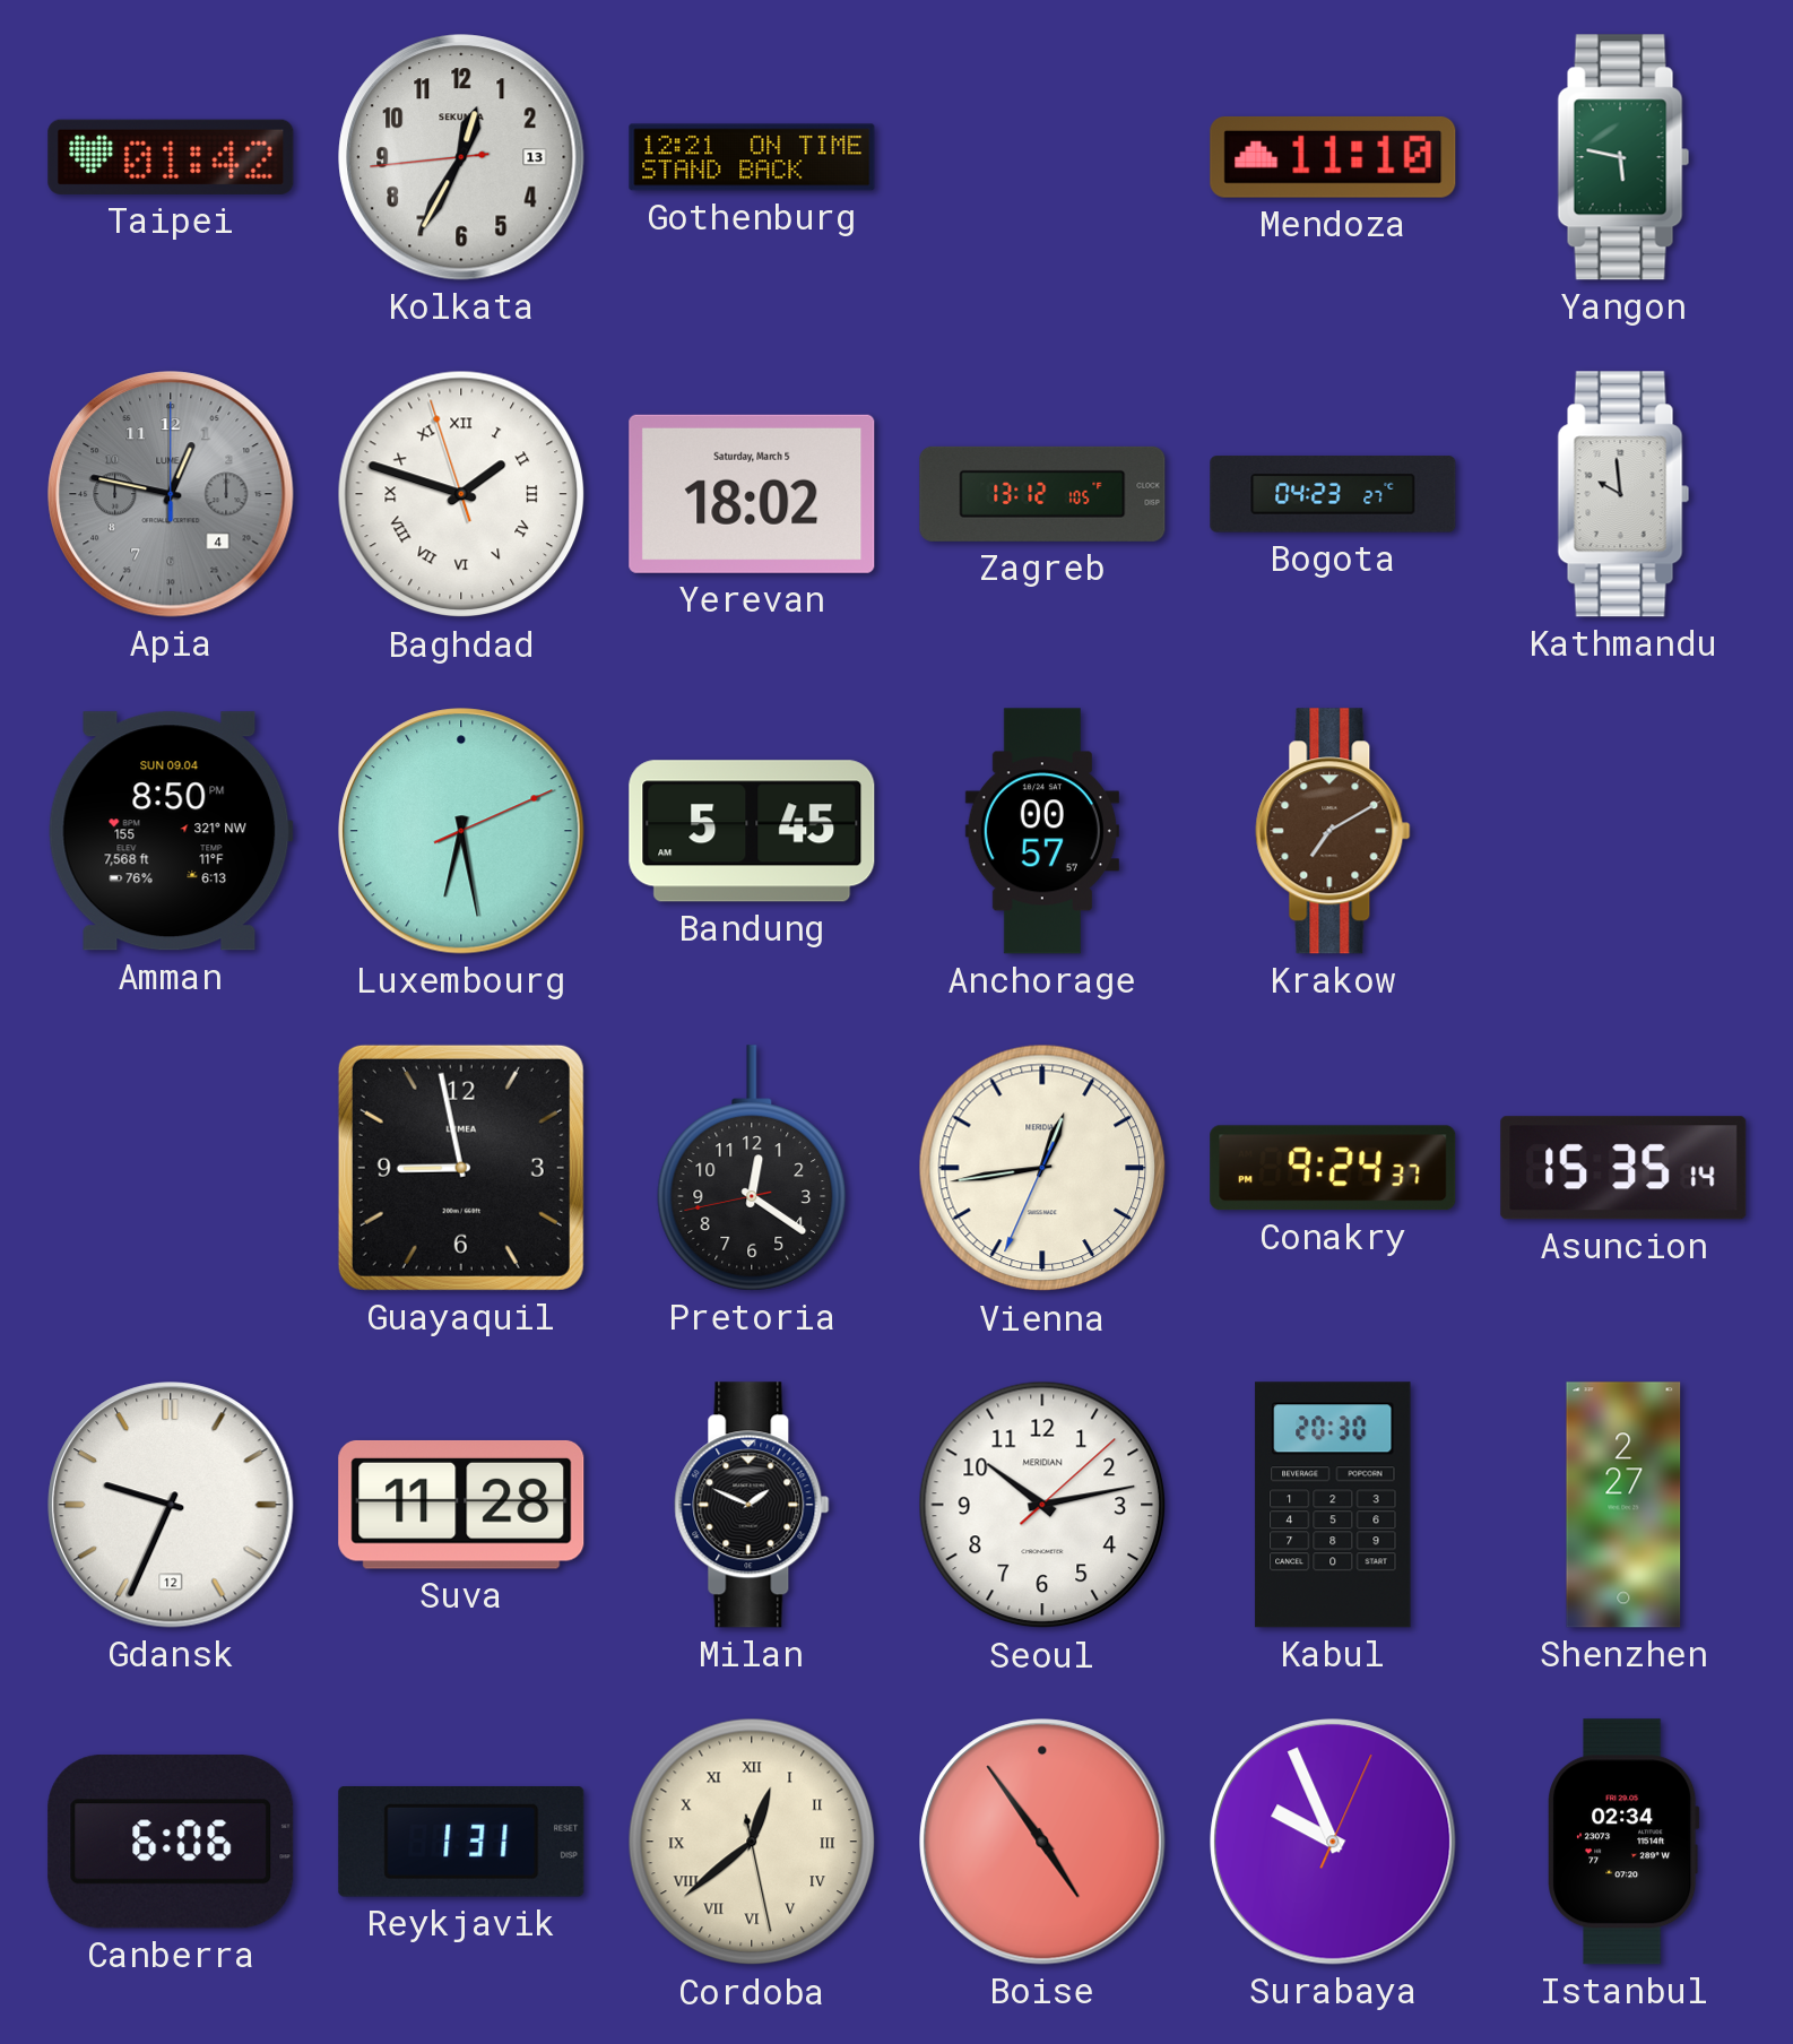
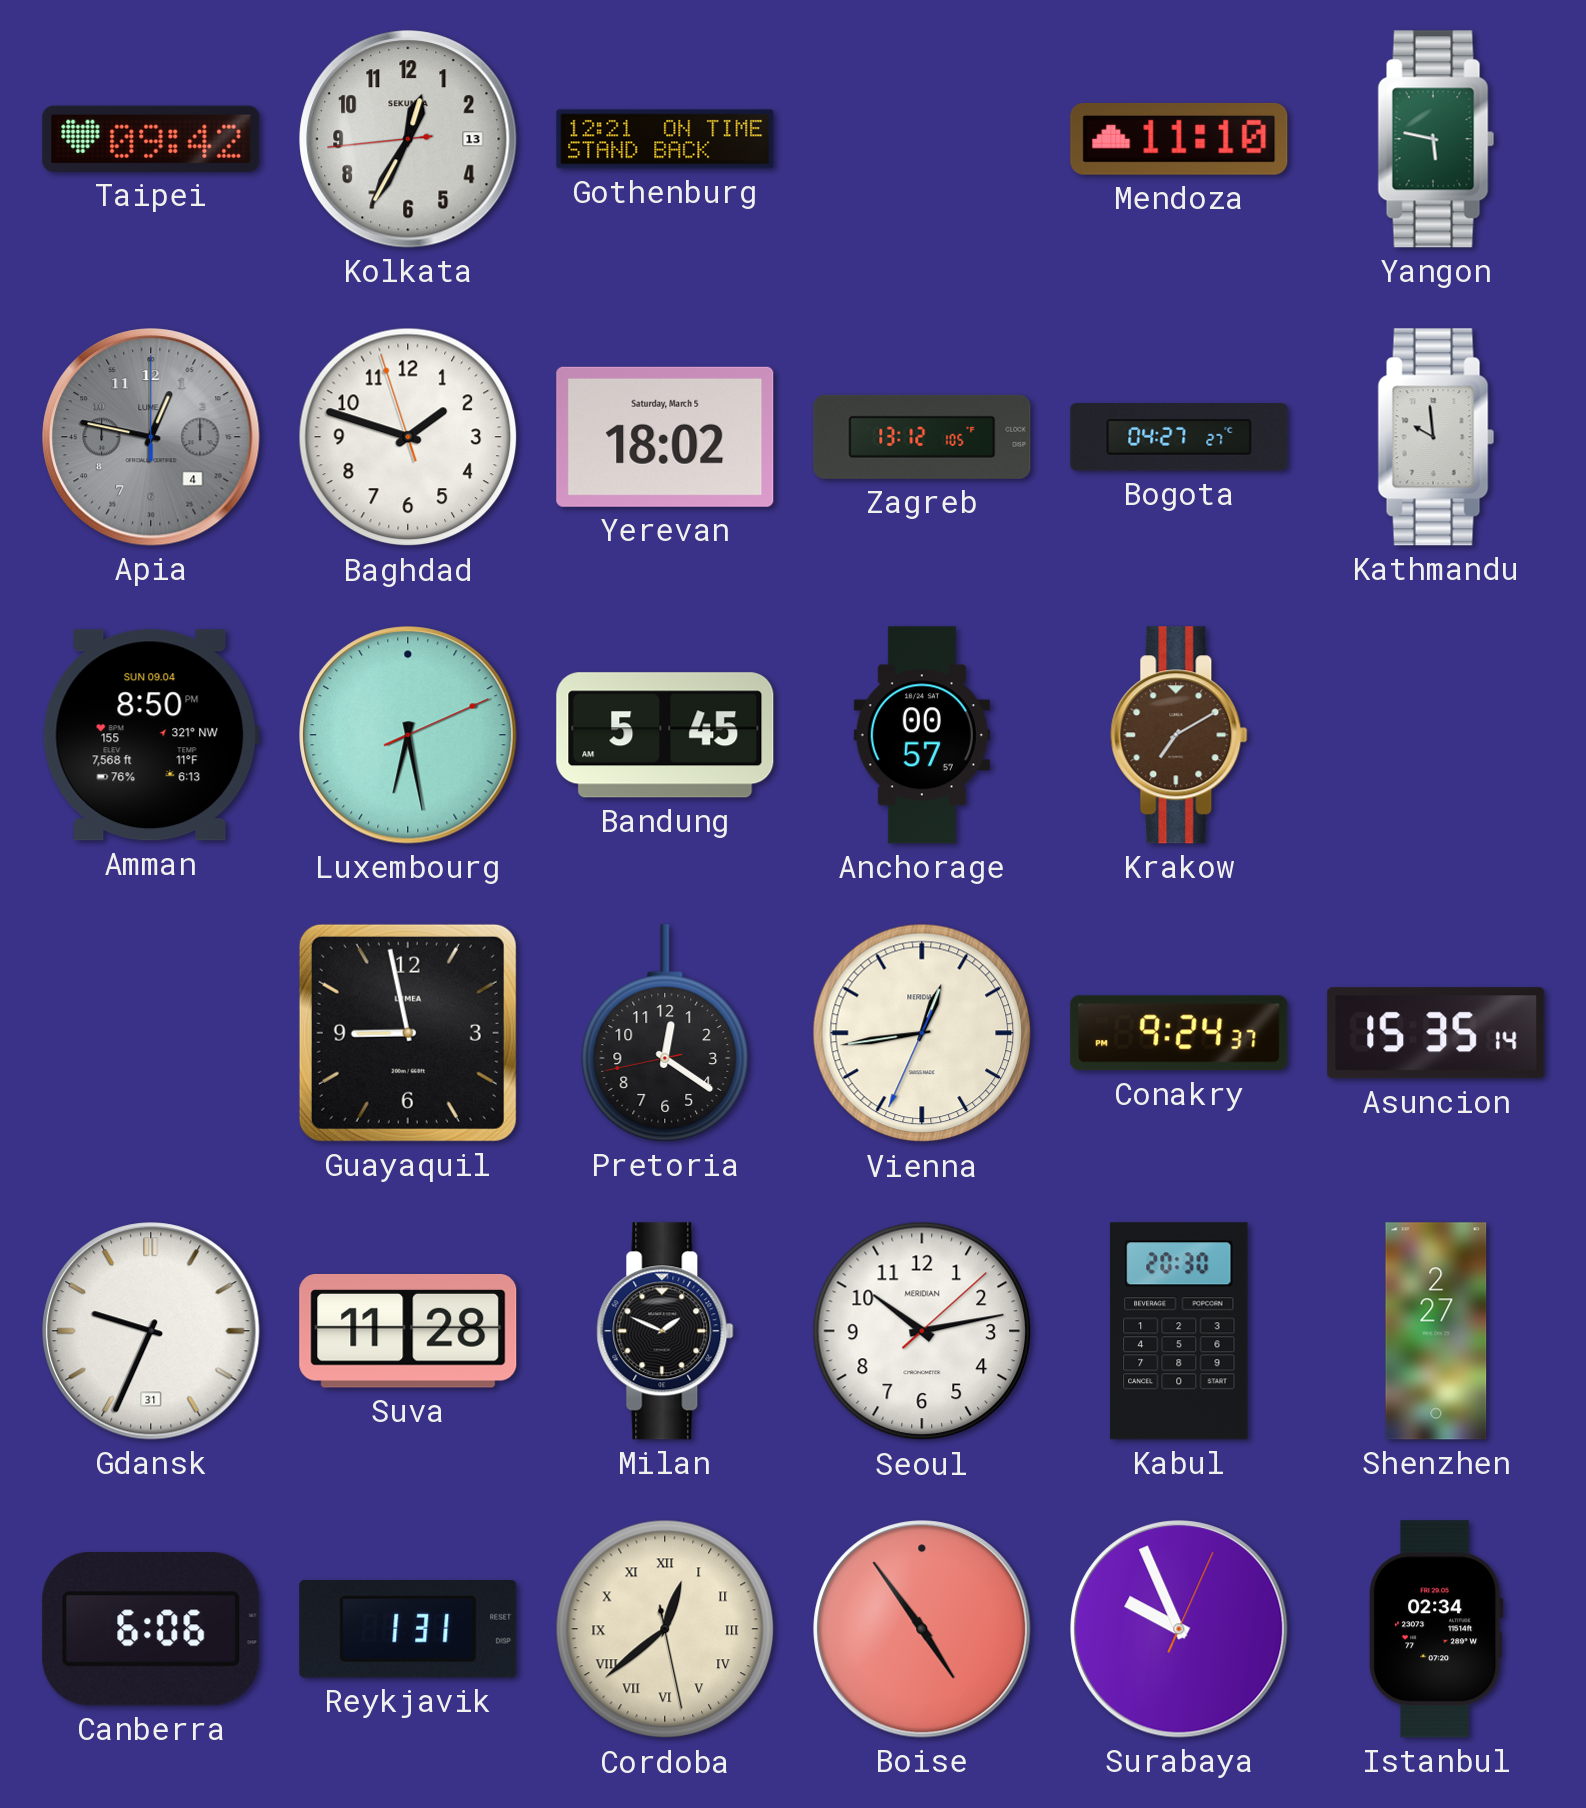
Taipei: 01:42 -> 09:42 (151, 139)
Baghdad numerals: Roman -> Arabic (408, 437)
Bogota: 04:23 -> 04:27 (1179, 437)
Gdansk date: 12 -> 31 (151, 1331)
